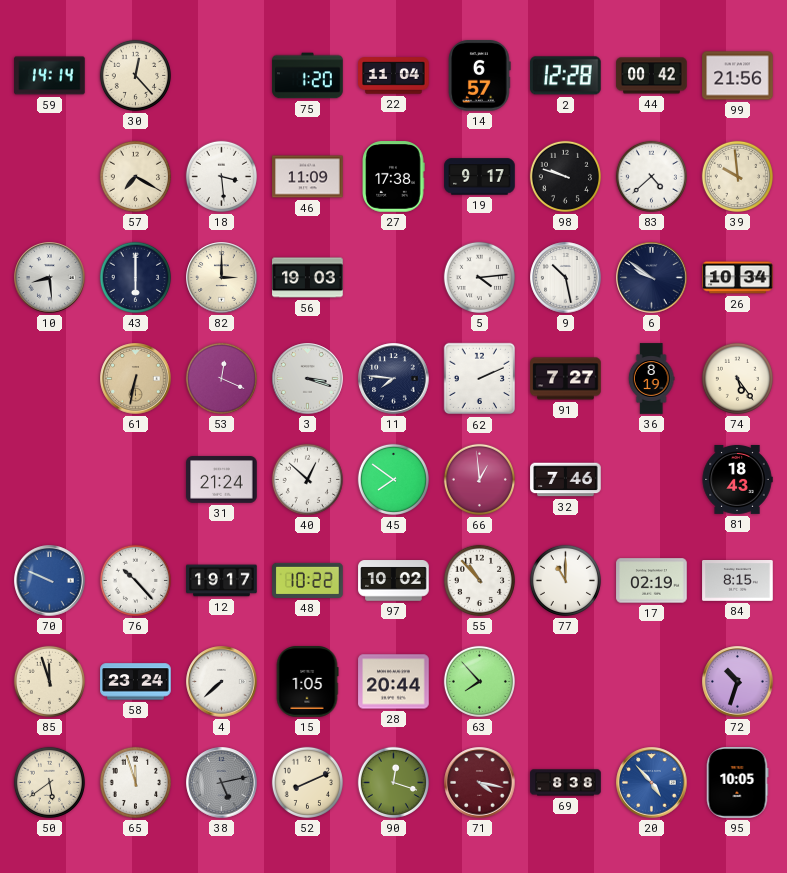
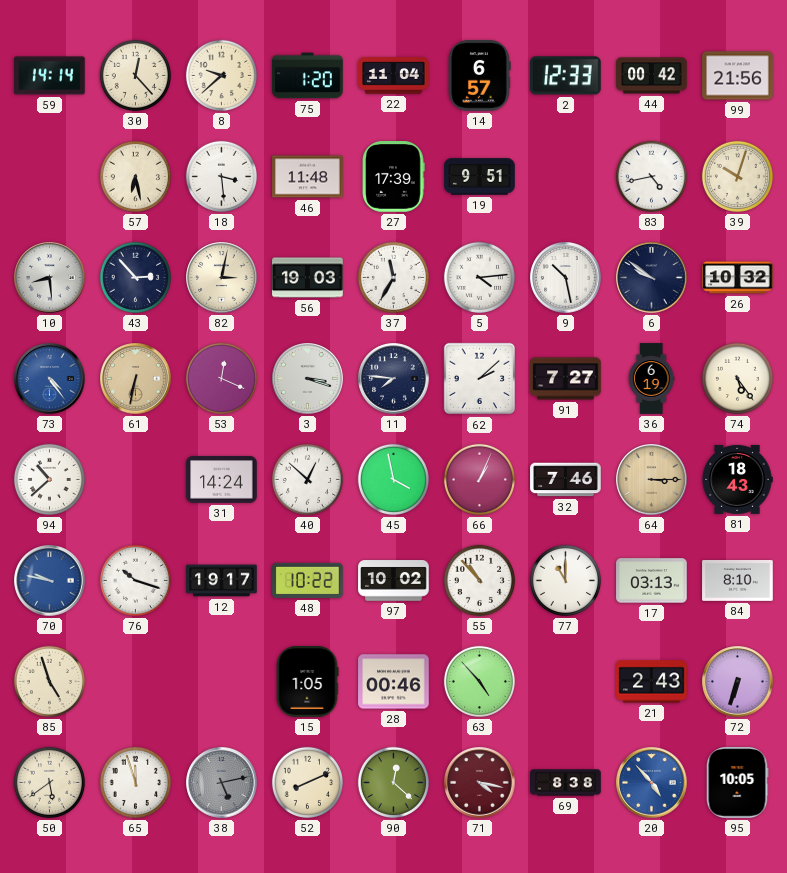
8: none -> 9:38 (221, 75)
2: 12:28 -> 12:33 (566, 76)
57: 7:20 -> 6:28 (135, 176)
46: 11:09 -> 11:48 (308, 177)
27: 17:38 -> 17:39 (393, 177)
19: 9:17 -> 9:51 (480, 177)
98: 9:48 -> none (565, 176)
83: 4:38 -> 4:43 (651, 176)
39: 9:59 -> 10:03 (737, 176)
43: 6:00 -> 2:53 (135, 277)
82: 3:00 -> 3:02 (222, 278)
37: none -> 11:35 (393, 277)
26: 10:34 -> 10:32 (738, 278)
73: none -> 4:24 (50, 379)
62: 2:11 -> 2:08 (480, 379)
36: 8:19 -> 6:19 (651, 379)
94: none -> 10:38 (49, 479)
31: 21:24 -> 14:24 (222, 480)
45: 7:51 -> 3:58 (393, 479)
66: 12:59 -> 1:04 (479, 479)
64: none -> 3:15 (652, 480)
70: 9:49 -> 9:47 (50, 581)
76: 10:23 -> 10:18 (135, 580)
17: 02:19 -> 03:13 (652, 581)
84: 8:15 -> 8:10 (738, 581)
85: 11:57 -> 4:57 (49, 681)
58: 23:24 -> none (136, 682)
4: 7:38 -> none (222, 682)
28: 20:44 -> 00:46 (394, 682)
63: 7:53 -> 4:53 (479, 681)
21: none -> 2:43 (652, 682)
72: 10:33 -> 6:33 (738, 682)
90: 12:18 -> 12:22 (393, 782)
